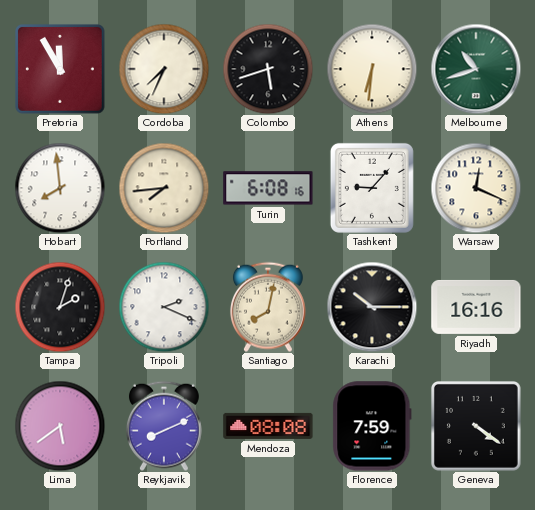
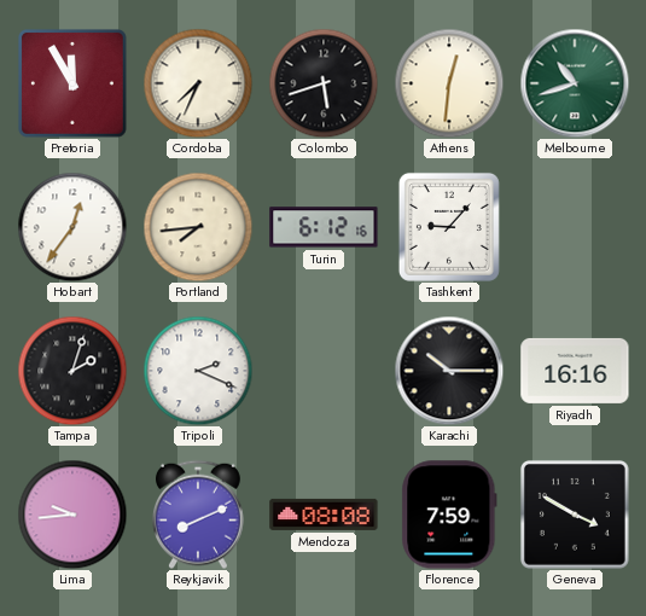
Athens: 6:31 -> 12:31 (449, 83)
Hobart: 7:59 -> 12:36 (72, 227)
Turin: 6:08 -> 6:12 (324, 227)
Warsaw: 12:19 -> none (476, 188)
Santiago: 8:02 -> none (268, 307)
Lima: 5:39 -> 9:44 (72, 515)
Geneva: 4:21 -> 3:50 (575, 515)
